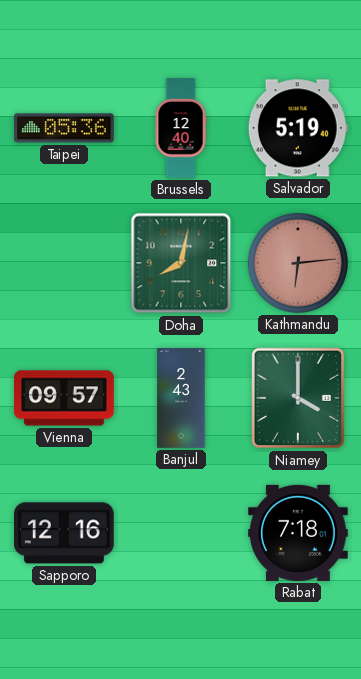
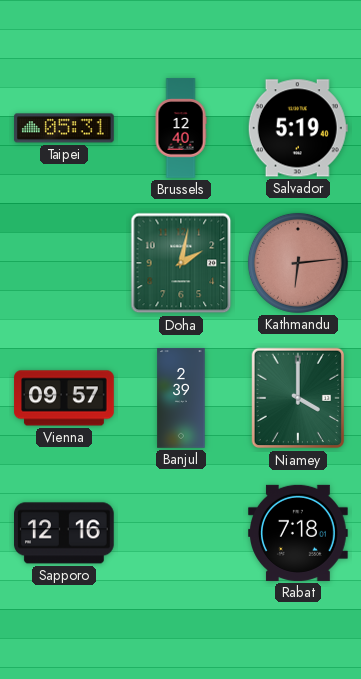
Taipei: 05:36 -> 05:31 (64, 128)
Doha: 8:02 -> 2:02 (181, 263)
Banjul: 2:43 -> 2:39 (181, 398)
